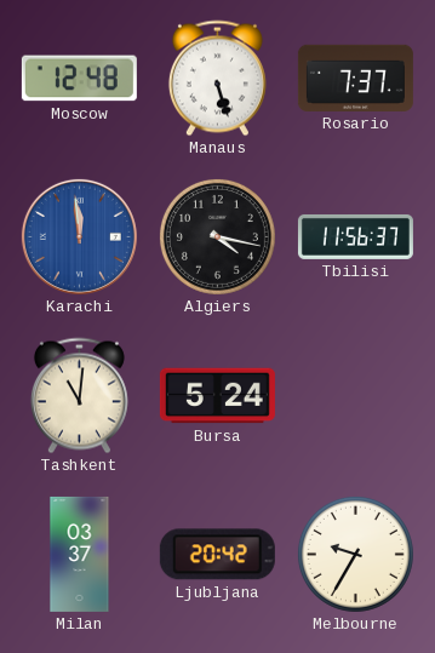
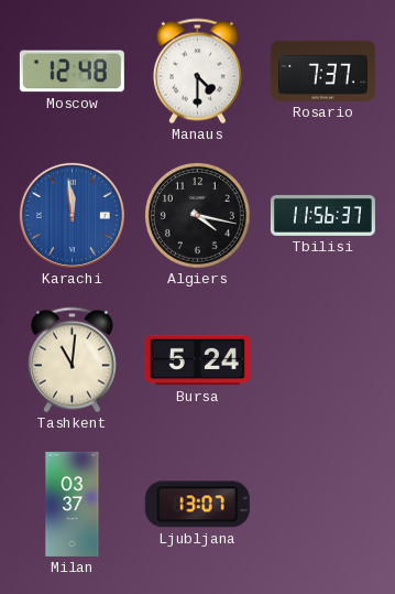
Manaus: 5:27 -> 4:30 (197, 72)
Ljubljana: 20:42 -> 13:07 (197, 505)
Melbourne: 9:35 -> none (355, 554)
